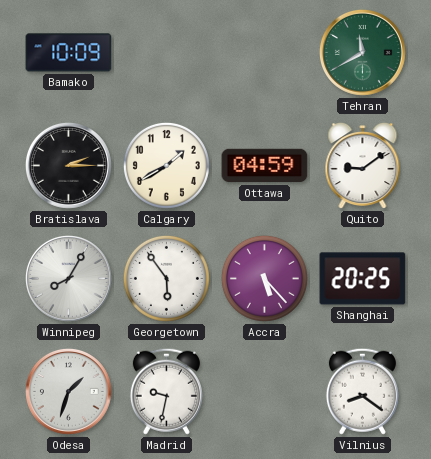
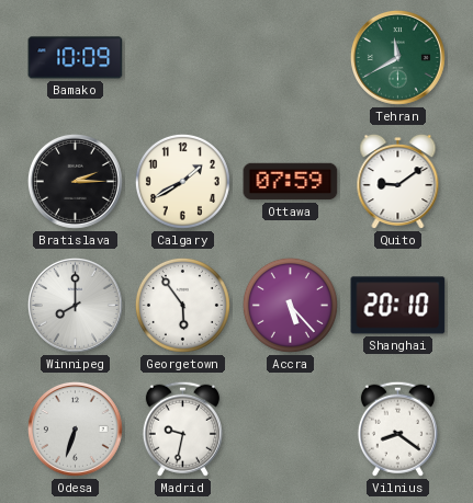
Ottawa: 04:59 -> 07:59 (291, 182)
Winnipeg: 8:05 -> 8:00 (75, 305)
Shanghai: 20:25 -> 20:10 (398, 306)
Odesa: 1:33 -> 6:33 (75, 428)
